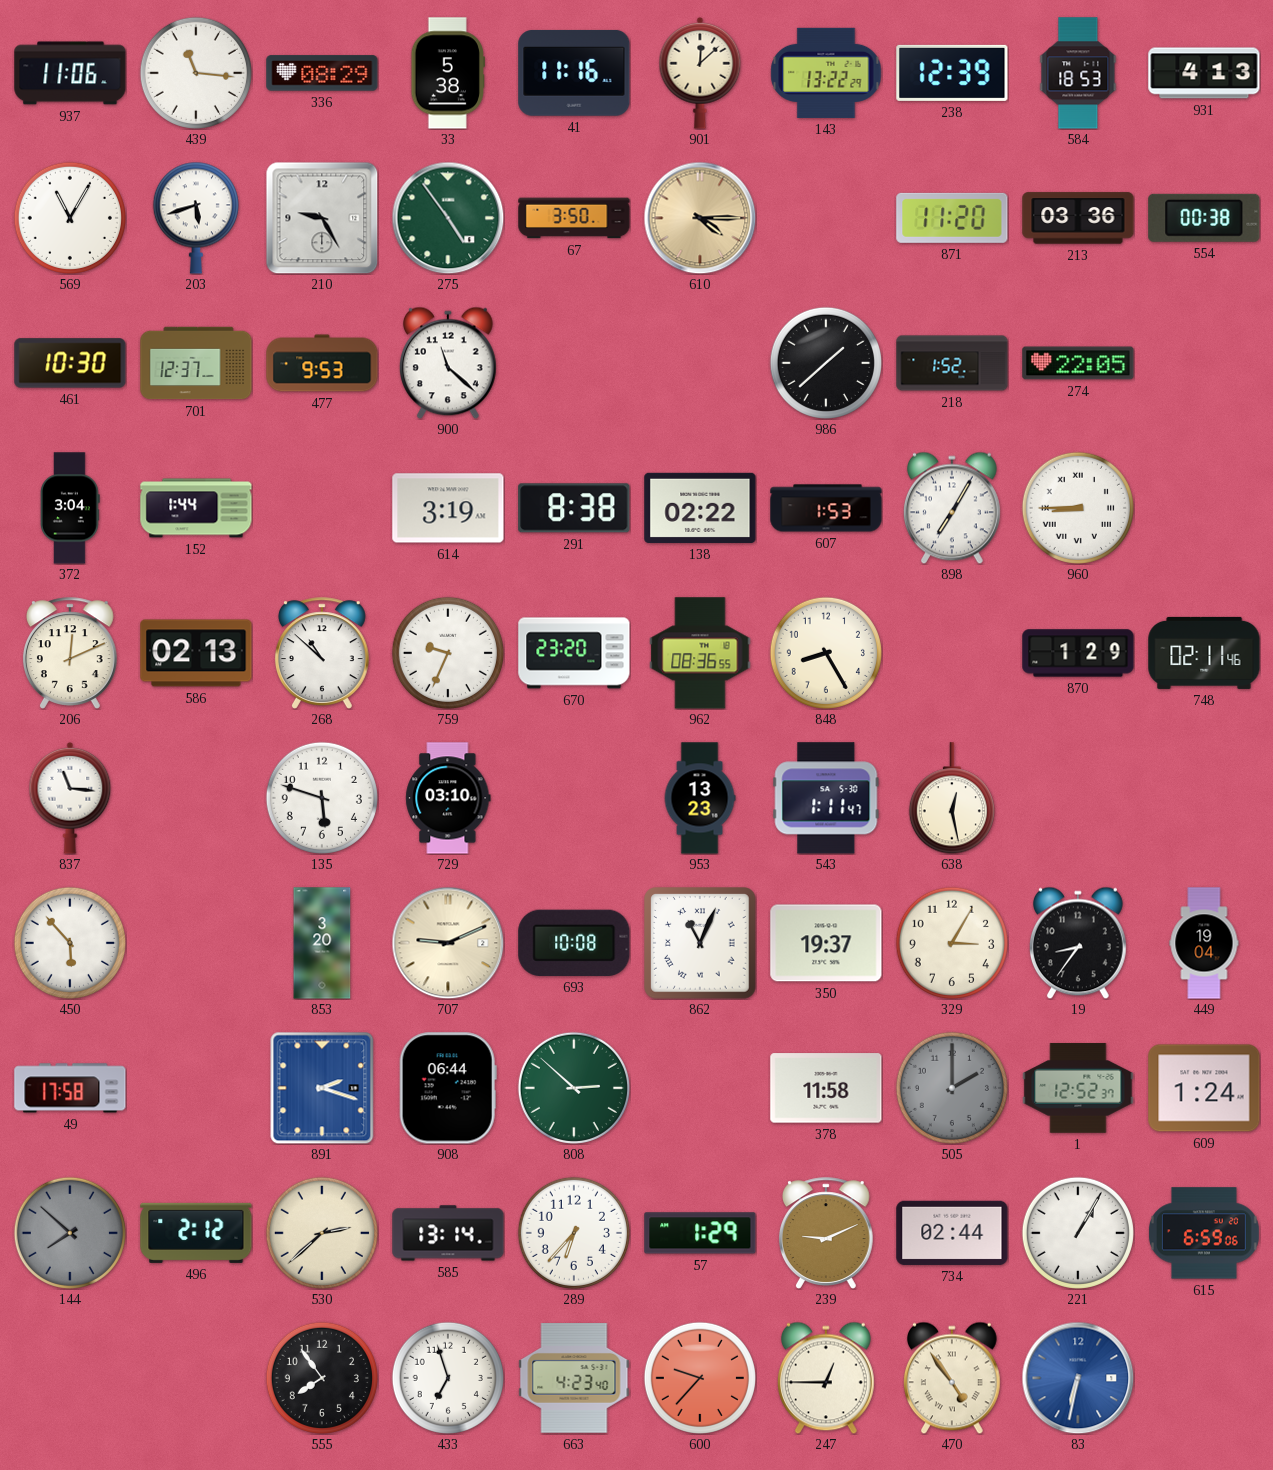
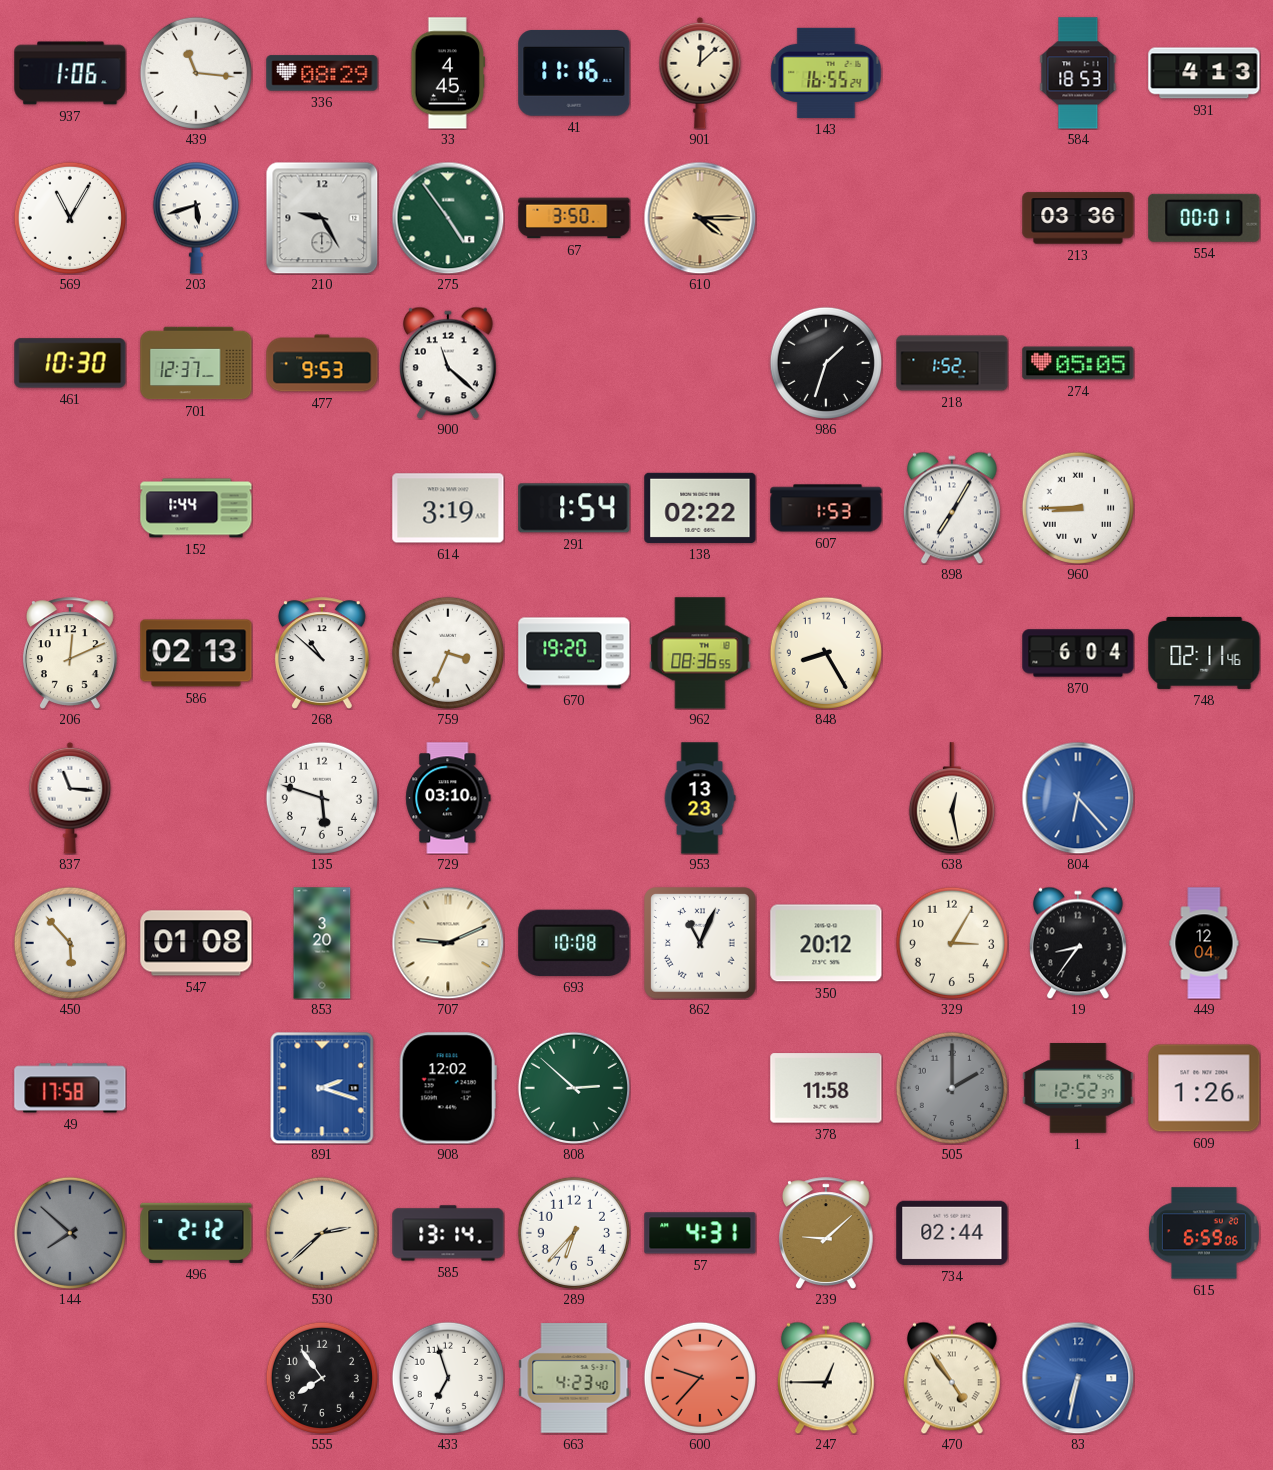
937: 11:06 -> 1:06 (70, 73)
33: 5:38 -> 4:45 (447, 73)
143: 13:22 -> 16:55 (826, 73)
238: 12:39 -> none (952, 73)
871: 11:20 -> none (952, 218)
554: 00:38 -> 00:01 (1204, 218)
986: 1:38 -> 1:33 (826, 363)
274: 22:05 -> 05:05 (1078, 363)
372: 3:04 -> none (70, 508)
291: 8:38 -> 1:54 (574, 508)
759: 9:34 -> 3:34 (448, 653)
670: 23:20 -> 19:20 (574, 653)
870: 1:29 -> 6:04 (1078, 653)
543: 1:11 -> none (826, 798)
804: none -> 6:23 (1078, 798)
547: none -> 01:08 (196, 943)
350: 19:37 -> 20:12 (826, 943)
449: 19:04 -> 12:04 (1204, 943)
908: 06:44 -> 12:02 (448, 1088)
609: 1:24 -> 1:26 (1204, 1088)
57: 1:29 -> 4:31 (700, 1233)
239: 9:11 -> 9:08 (826, 1233)
221: 1:05 -> none (1078, 1233)
